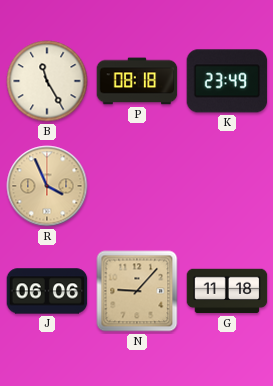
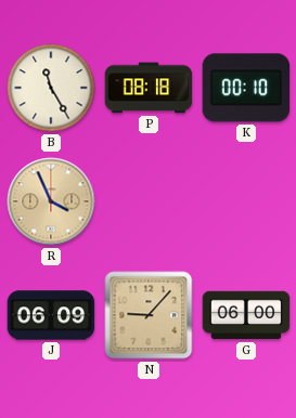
K: 23:49 -> 00:10 (246, 88)
J: 06:06 -> 06:09 (51, 315)
G: 11:18 -> 06:00 (246, 315)
